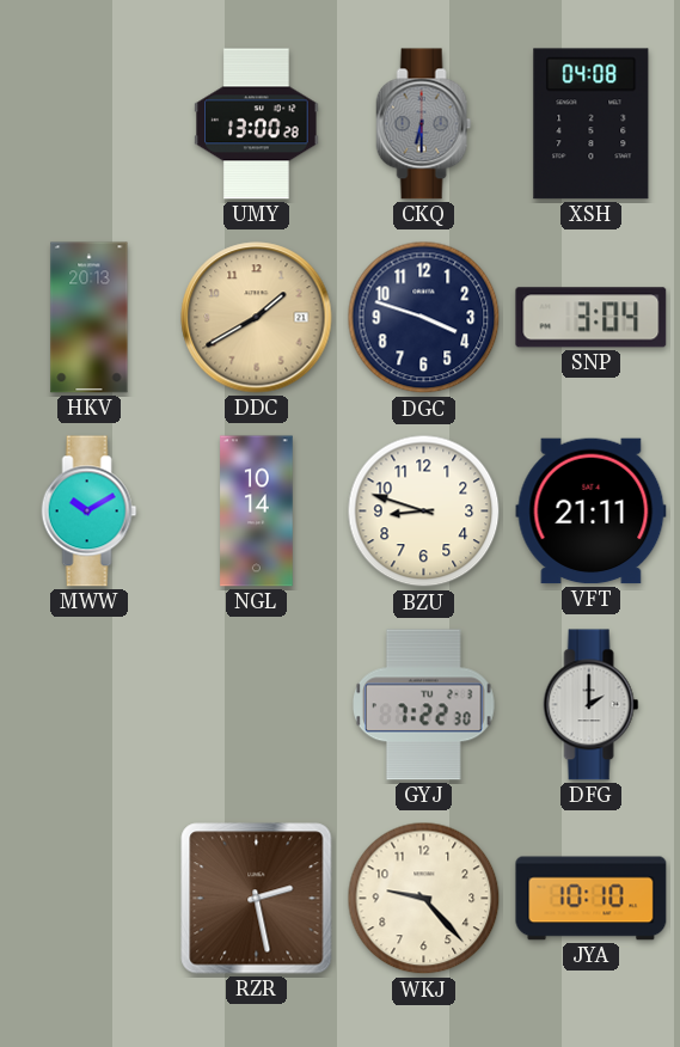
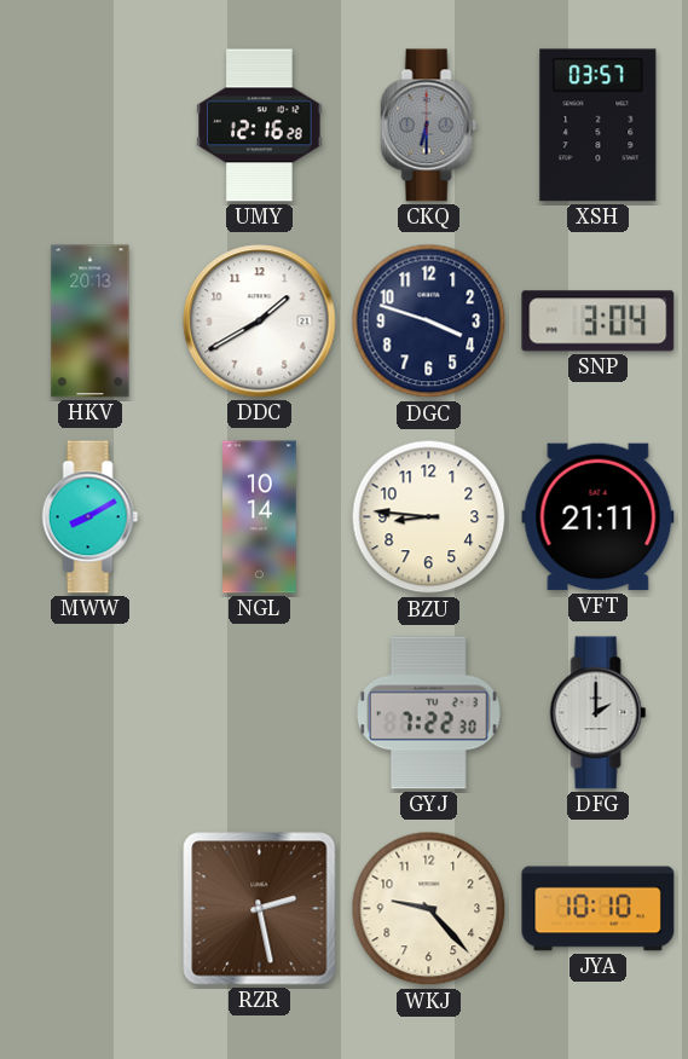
UMY: 13:00 -> 12:16 (260, 126)
XSH: 04:08 -> 03:57 (599, 126)
DDC dial: champagne -> white (260, 322)
MWW: 10:10 -> 8:10 (91, 517)
BZU: 8:48 -> 8:46 (429, 517)
